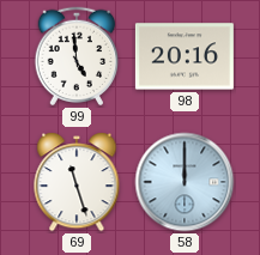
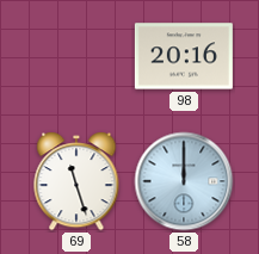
99: 4:59 -> none (77, 56)
